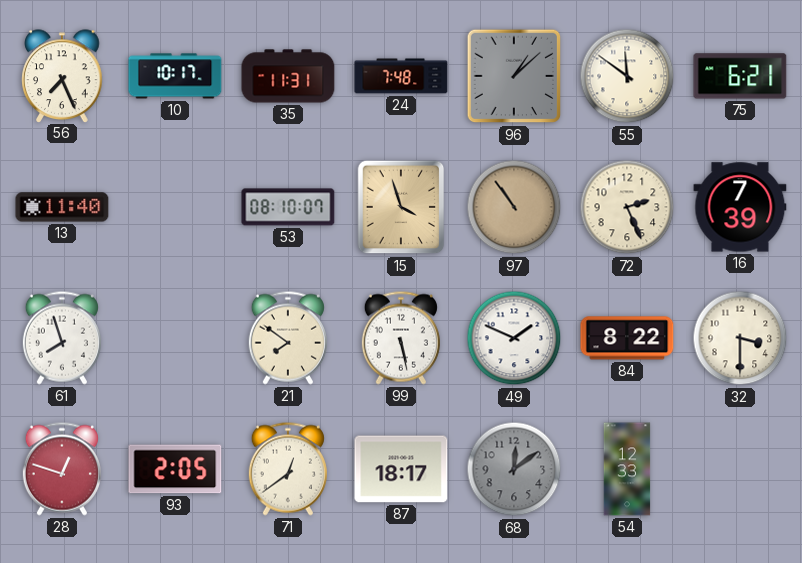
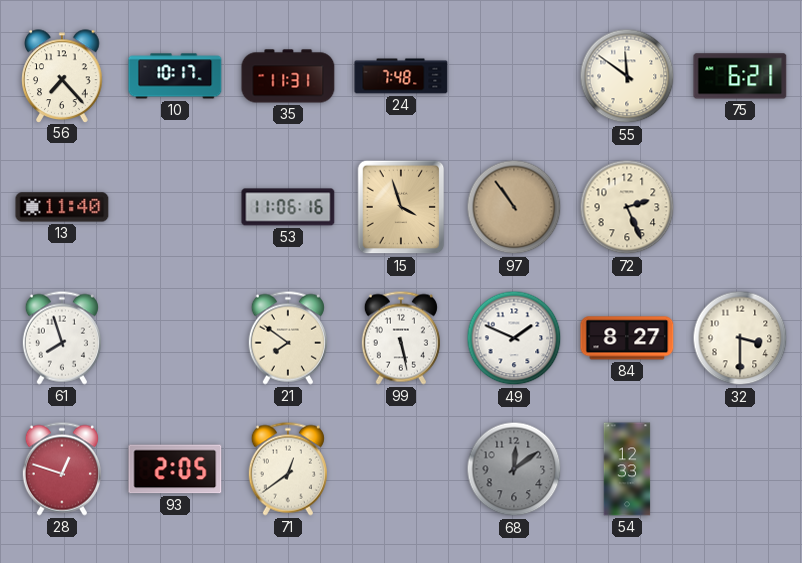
56: 7:26 -> 7:23 (62, 76)
96: 1:08 -> none (514, 76)
53: 08:10 -> 11:06 (288, 207)
16: 7:39 -> none (740, 207)
84: 8:22 -> 8:27 (627, 338)
87: 18:17 -> none (401, 469)
